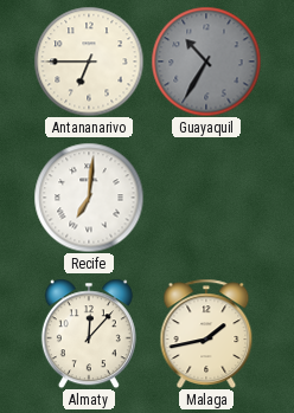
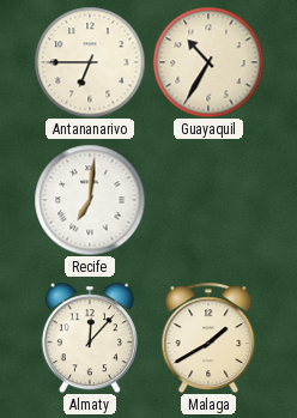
Guayaquil dial: grey -> cream (208, 62)
Malaga: 1:43 -> 1:40 (208, 337)
